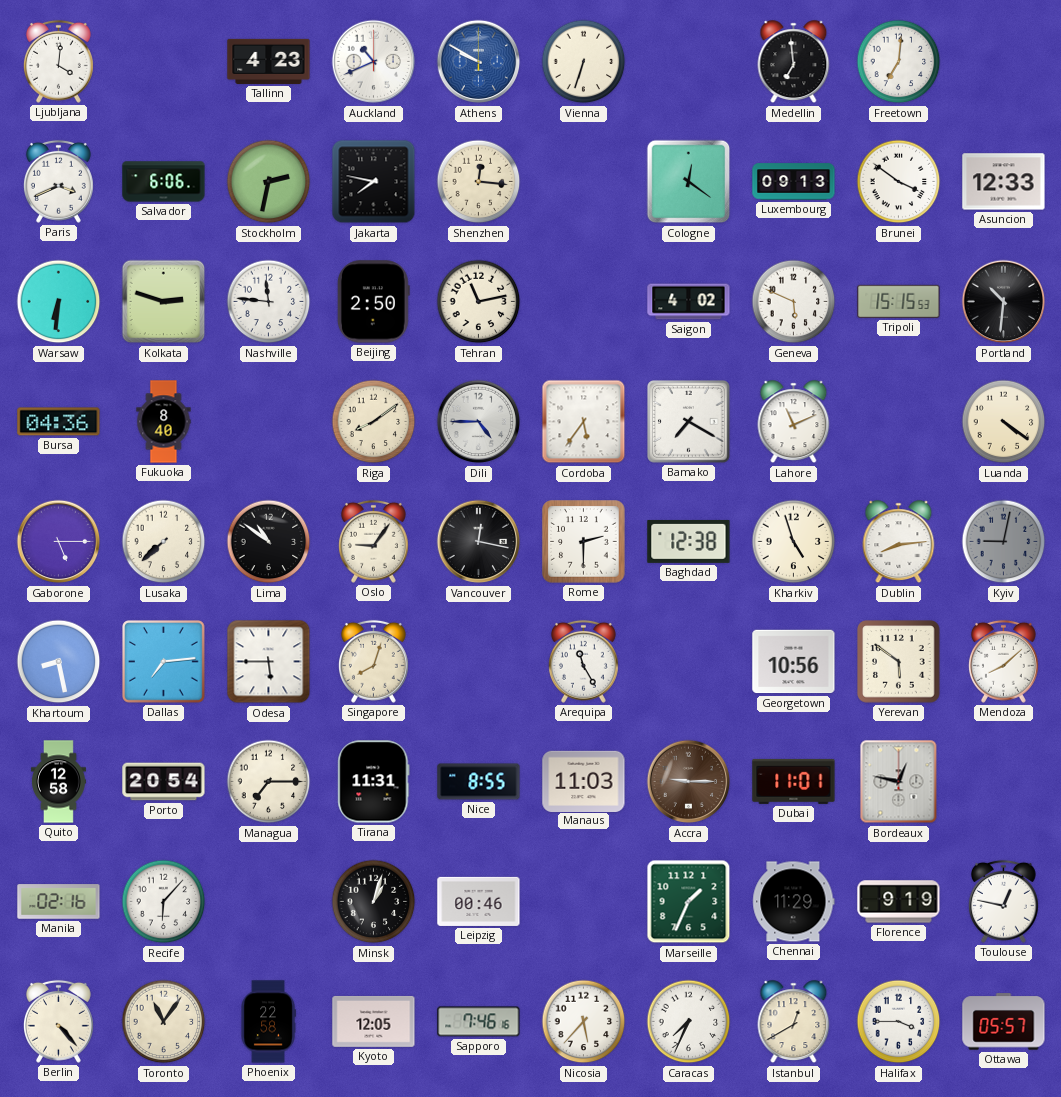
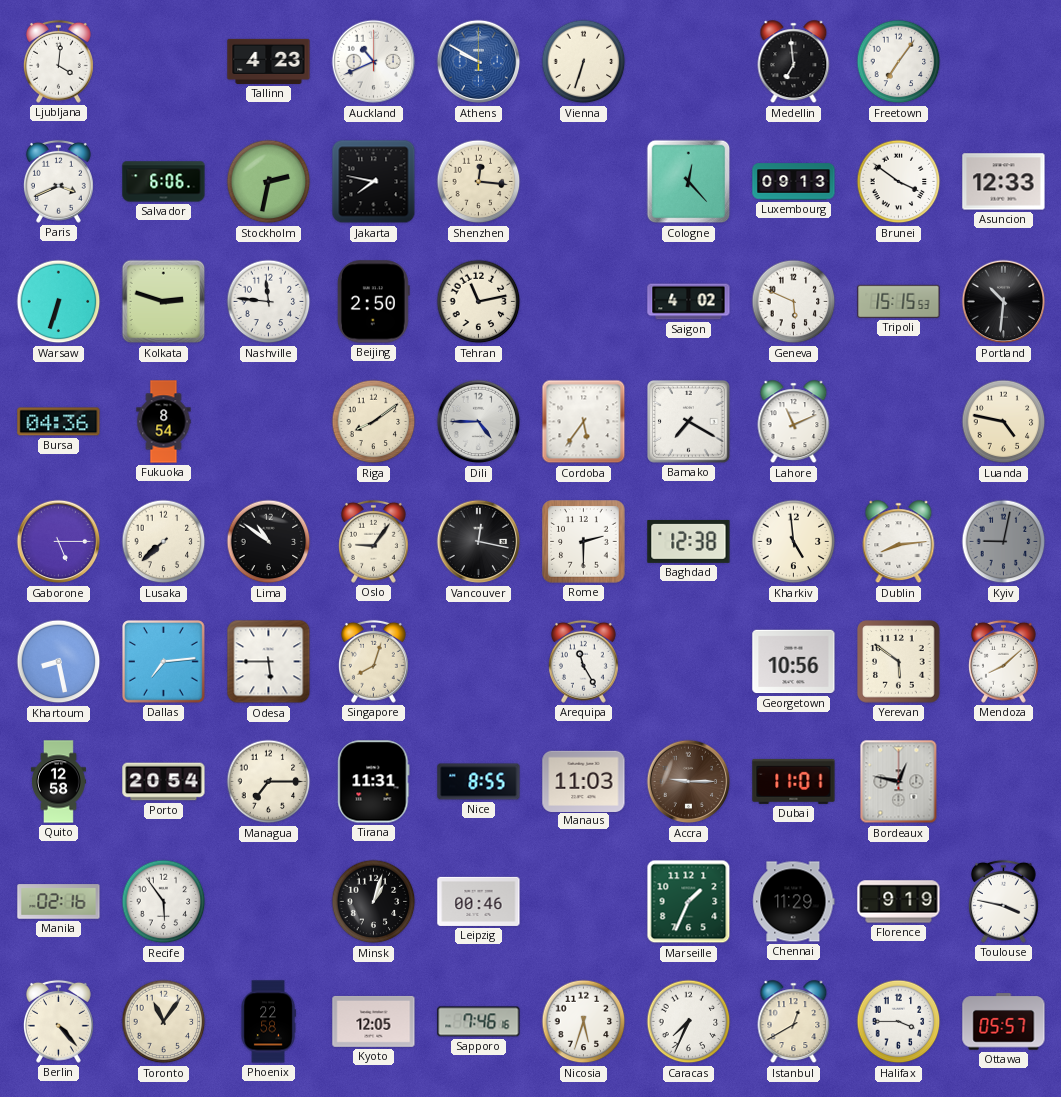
Freetown: 7:01 -> 7:06 (899, 62)
Cologne: 12:21 -> 12:23 (689, 182)
Warsaw: 6:31 -> 6:33 (59, 302)
Fukuoka: 8:40 -> 8:54 (164, 422)
Luanda: 4:21 -> 4:47 (1004, 422)
Kharkiv: 4:57 -> 4:59 (794, 542)
Recife: 6:07 -> 5:54 (164, 902)
Toulouse: 12:47 -> 3:47 (1003, 901)
Nicosia: 5:37 -> 5:33 (584, 1022)
